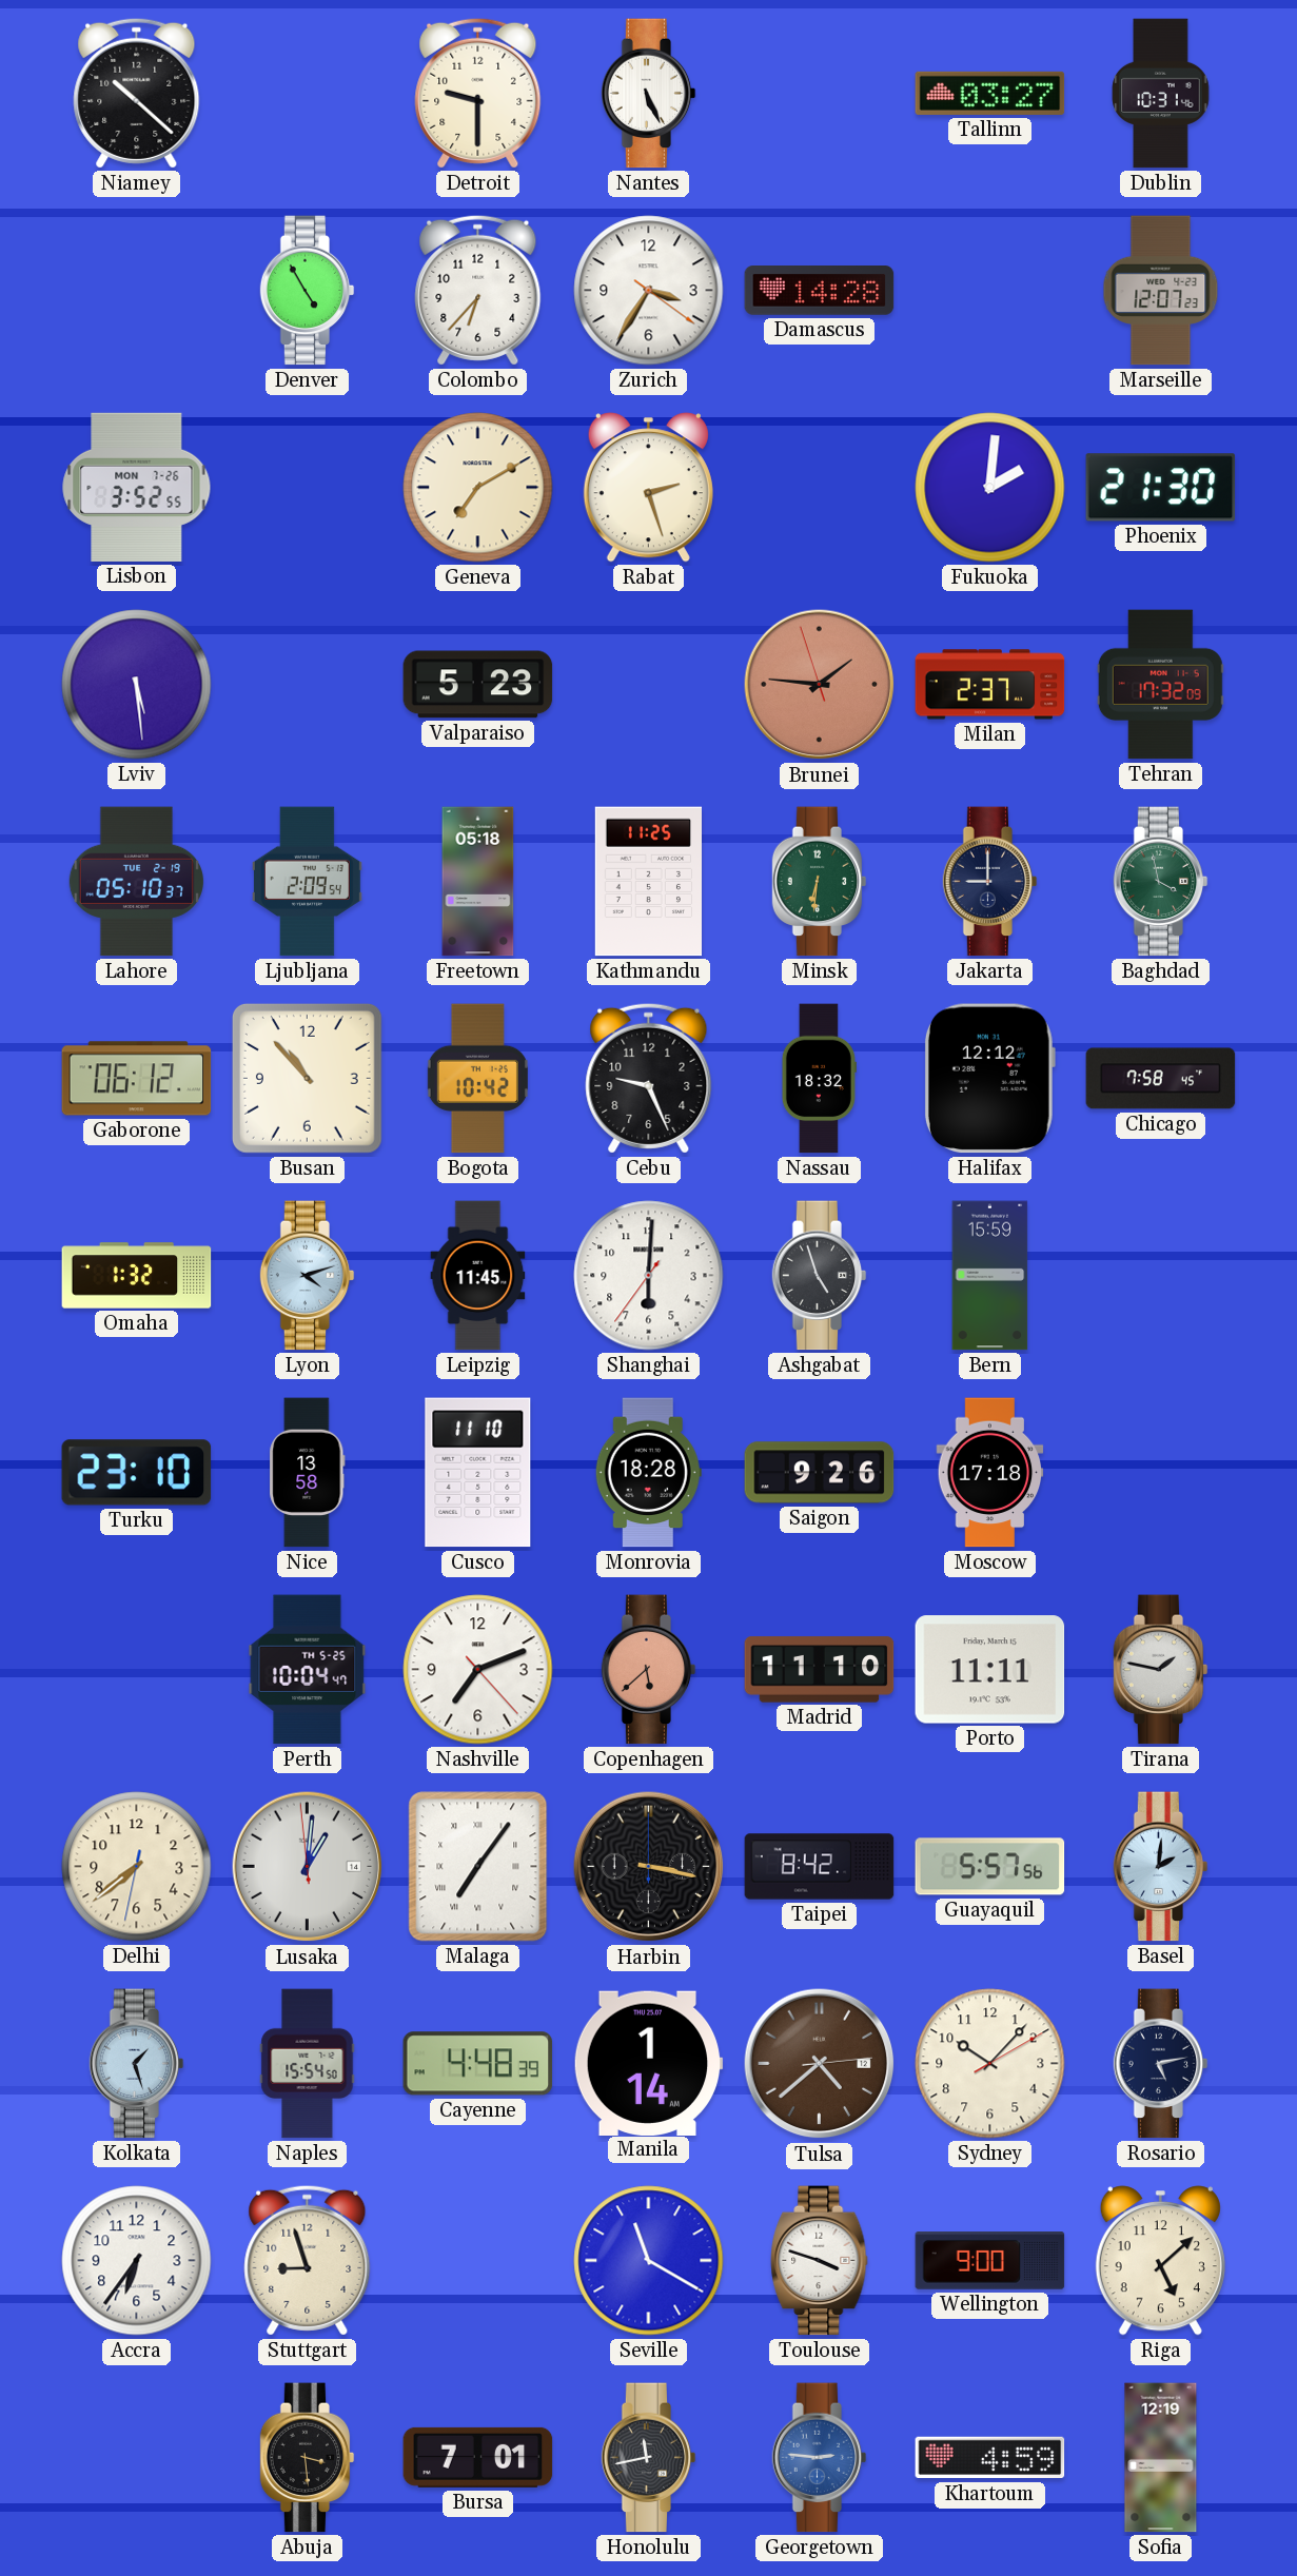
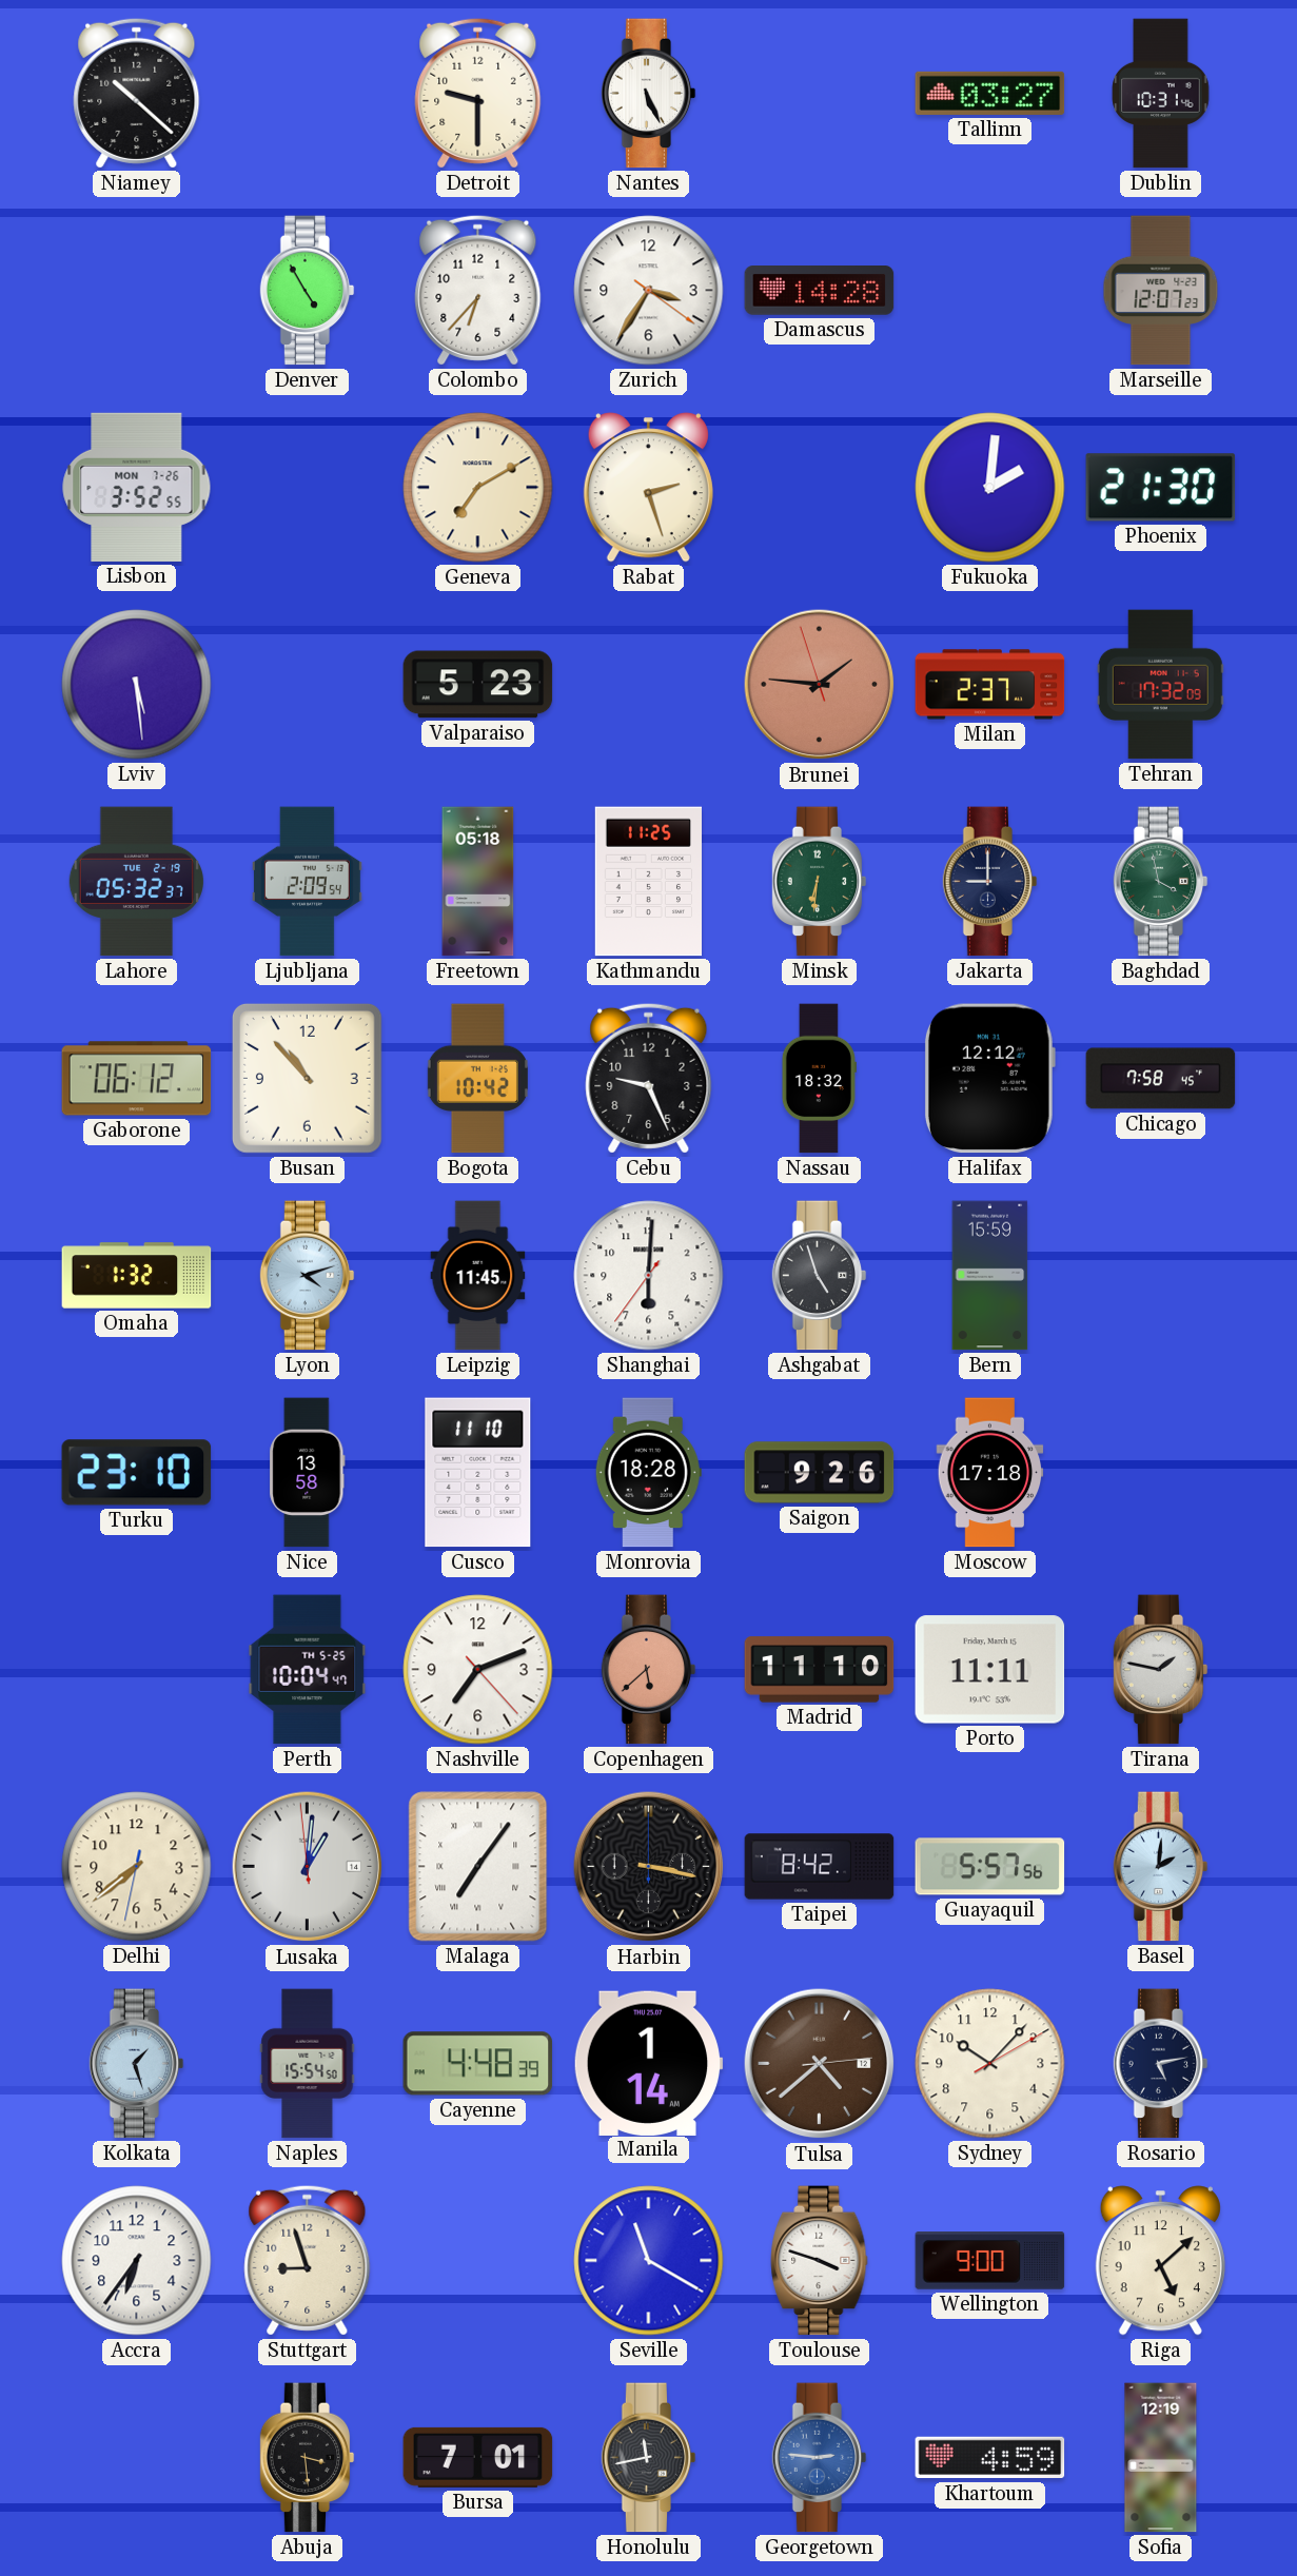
Lahore: 05:10 -> 05:32 (136, 882)
